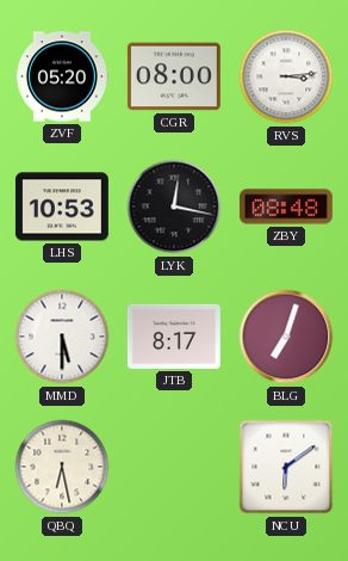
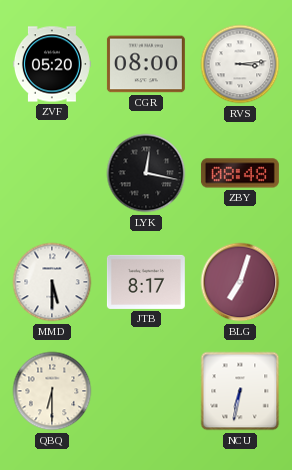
LHS: 10:53 -> none (62, 206)
QBQ: 6:28 -> 6:30 (52, 391)
NCU: 6:09 -> 6:32 (240, 391)
